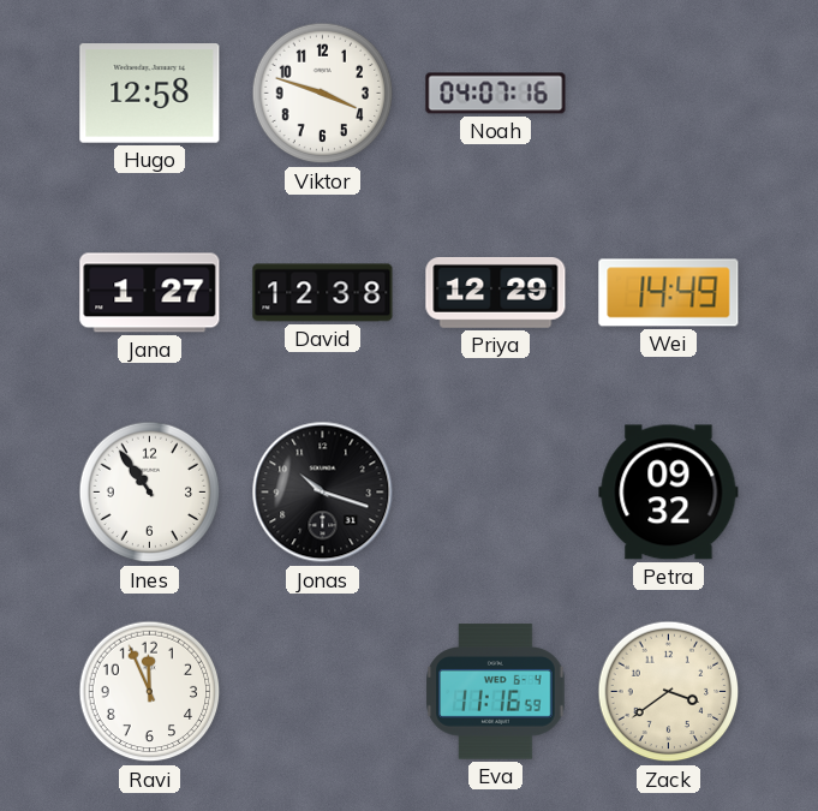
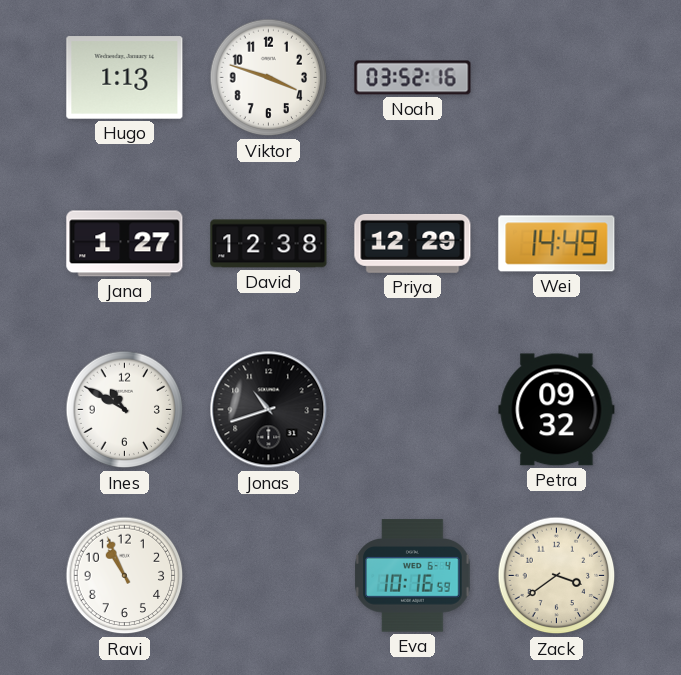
Hugo: 12:58 -> 1:13 (125, 78)
Noah: 04:07 -> 03:52 (413, 78)
Ines: 10:54 -> 10:50 (125, 410)
Jonas: 10:18 -> 10:42 (269, 410)
Ravi: 11:56 -> 10:56 (125, 576)
Eva: 11:16 -> 10:16 (413, 576)
